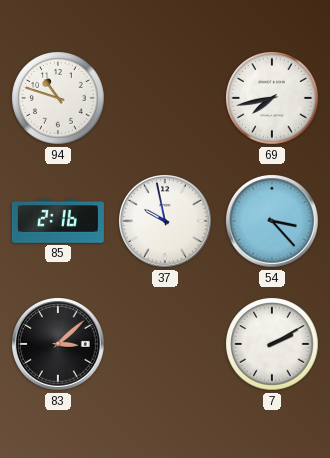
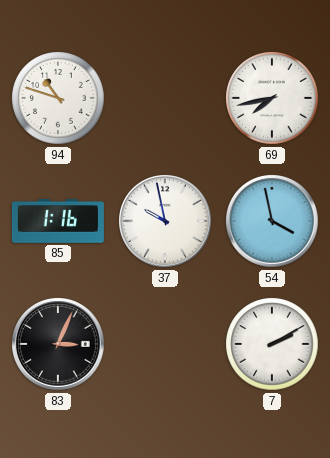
85: 2:16 -> 1:16 (58, 221)
54: 3:23 -> 3:58 (273, 222)
83: 3:08 -> 3:04 (59, 345)
